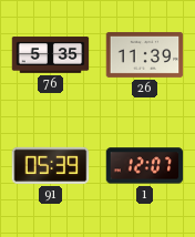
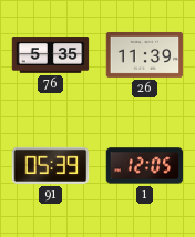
1: 12:07 -> 12:05 (145, 166)
